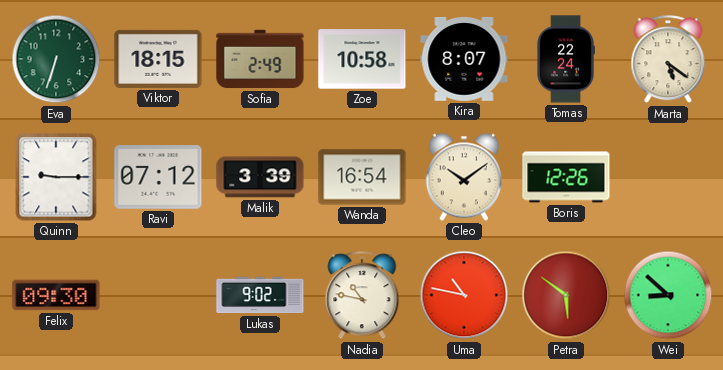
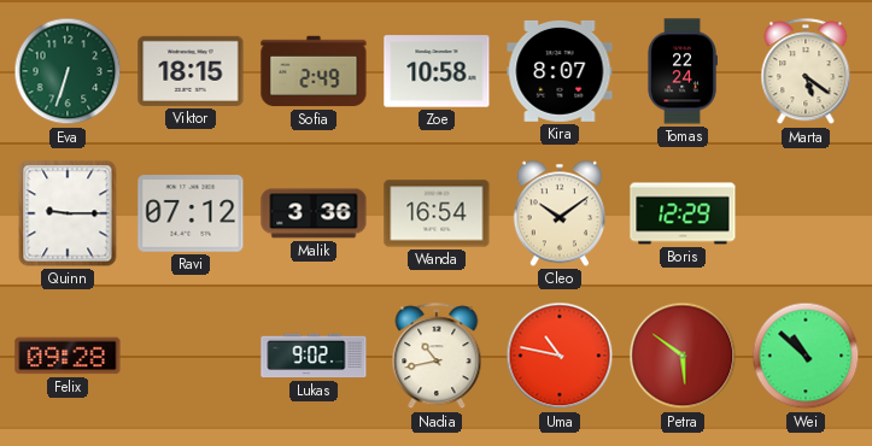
Malik: 3:39 -> 3:36 (314, 213)
Boris: 12:26 -> 12:29 (683, 213)
Felix: 09:30 -> 09:28 (68, 356)
Nadia: 10:47 -> 10:43 (437, 357)
Wei: 8:52 -> 10:52 (806, 356)
